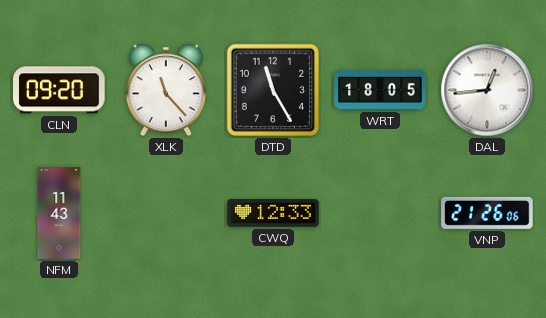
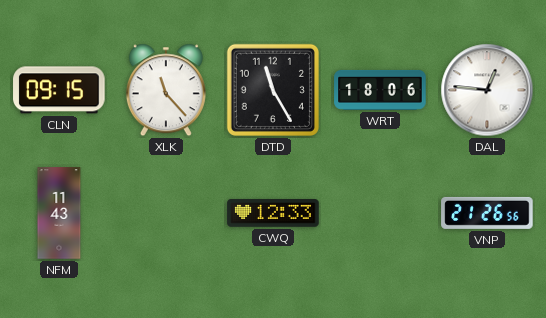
CLN: 09:20 -> 09:15 (59, 90)
WRT: 18:05 -> 18:06 (380, 90)
DAL: 12:44 -> 12:46 (487, 90)
VNP: 21:26:06 -> 21:26:56 (487, 213)
